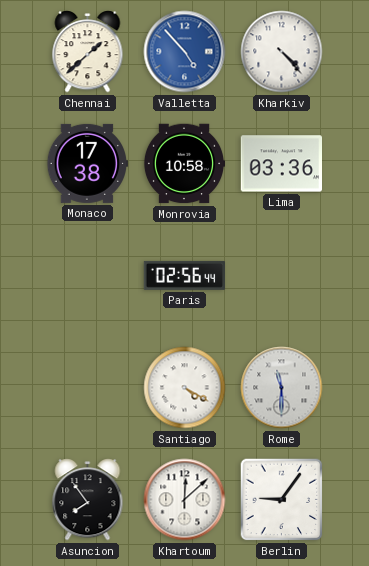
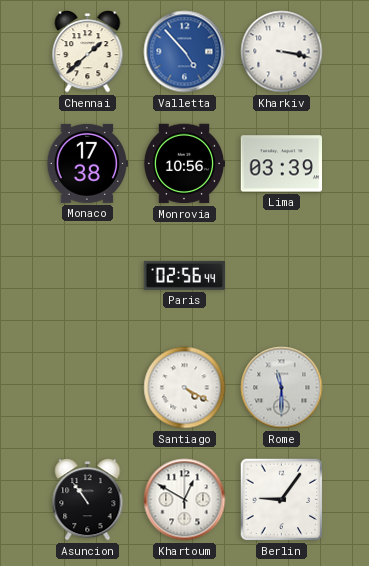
Kharkiv: 4:23 -> 3:17 (282, 52)
Monrovia: 10:58 -> 10:56 (184, 164)
Lima: 03:36 -> 03:39 (282, 164)
Asuncion: 7:54 -> 10:54 (88, 500)
Khartoum: 12:08 -> 12:50 (185, 500)
